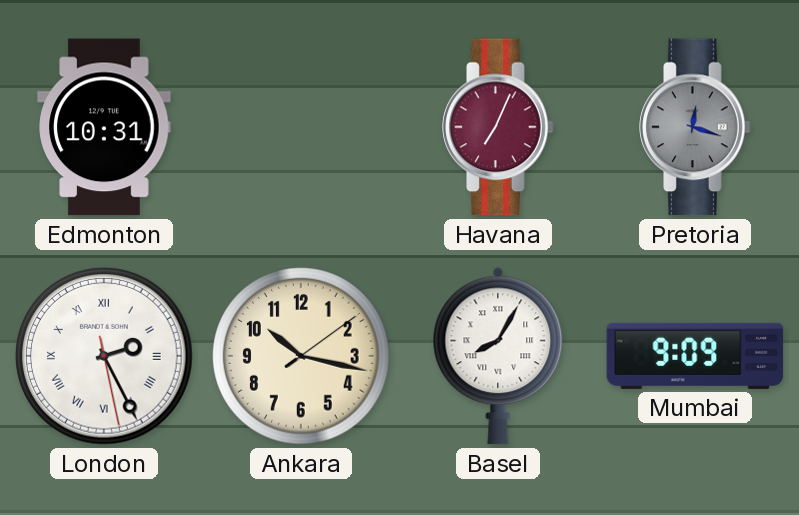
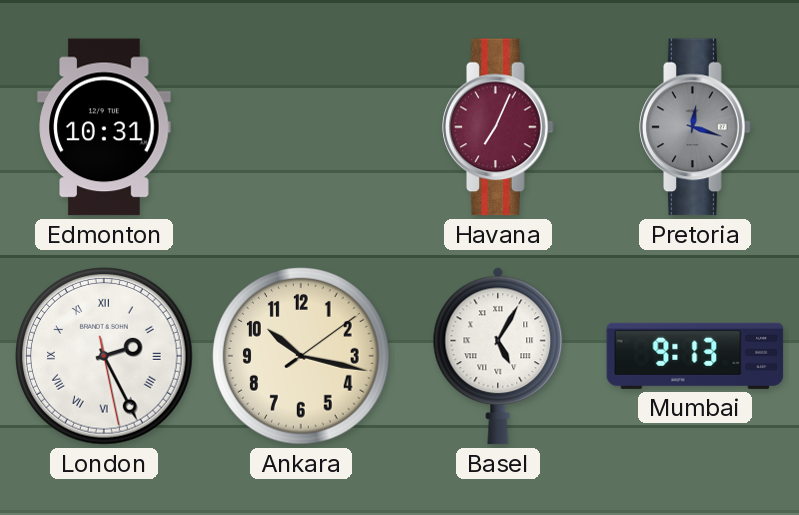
Basel: 8:05 -> 5:05 (498, 356)
Mumbai: 9:09 -> 9:13 (695, 356)
